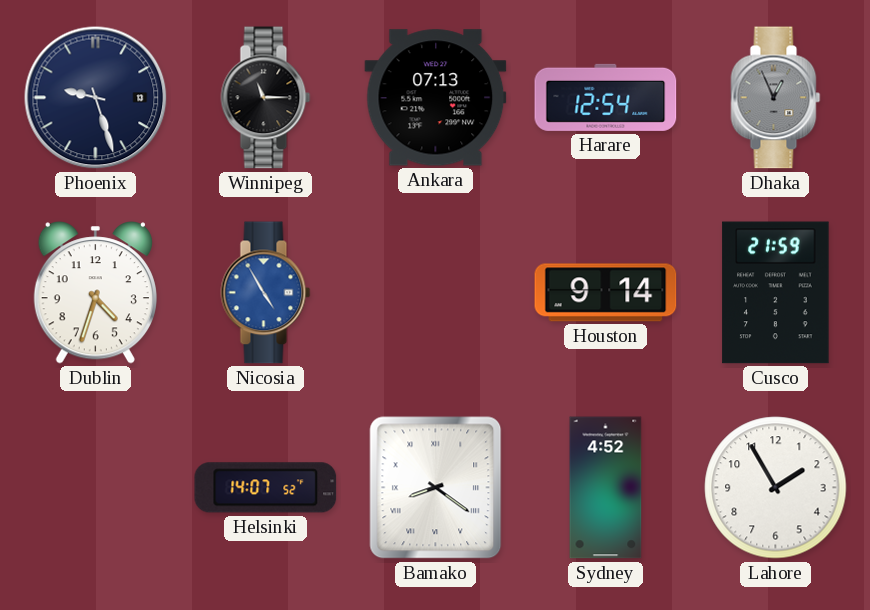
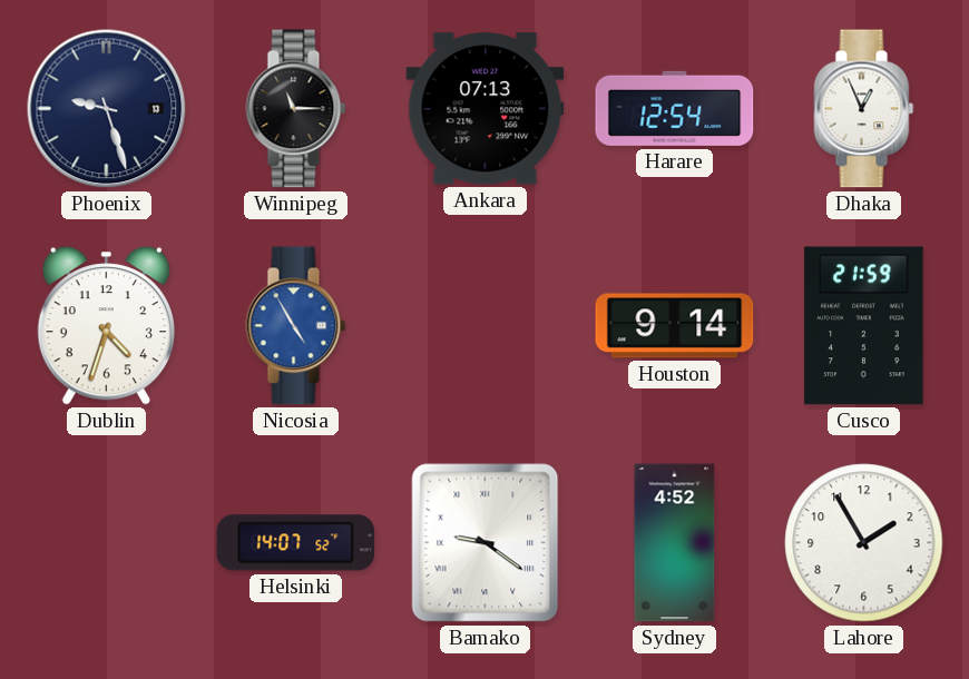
Dhaka dial: grey -> white (864, 109)
Bamako: 8:21 -> 9:21 (486, 543)
